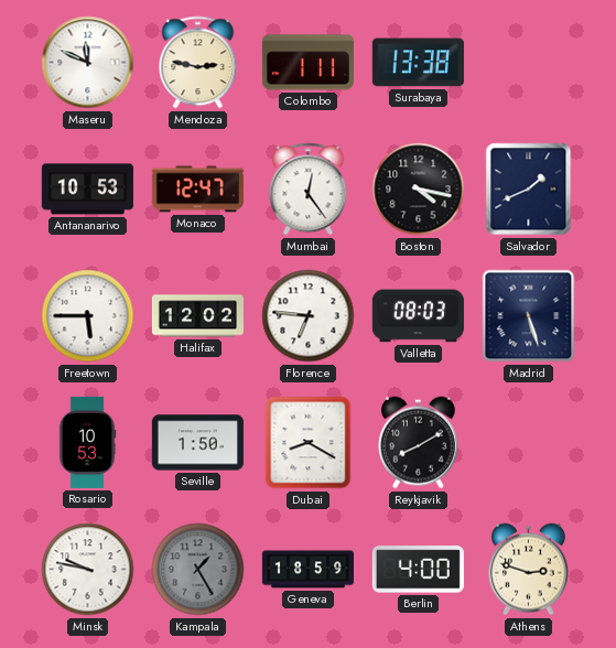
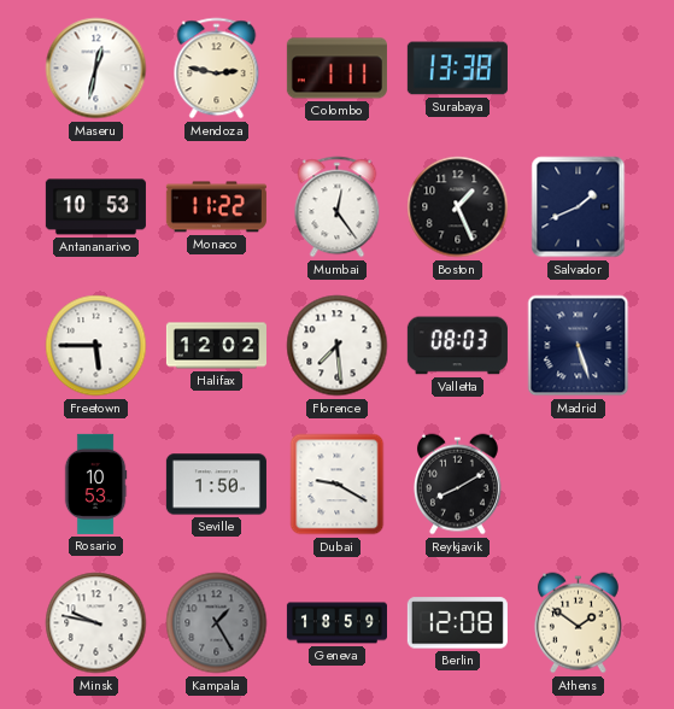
Maseru: 11:49 -> 12:32 (96, 69)
Monaco: 12:47 -> 11:22 (216, 207)
Boston: 4:17 -> 1:26 (458, 207)
Florence: 6:46 -> 7:29 (338, 346)
Dubai: 8:20 -> 9:20 (338, 485)
Berlin: 4:00 -> 12:08 (457, 623)
Athens: 2:48 -> 1:51 (578, 623)
